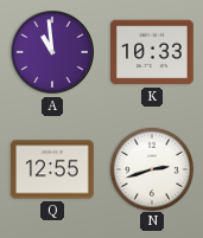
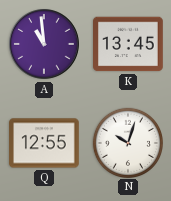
K: 10:33 -> 13:45 (129, 44)
N: 2:42 -> 10:03 (127, 142)
